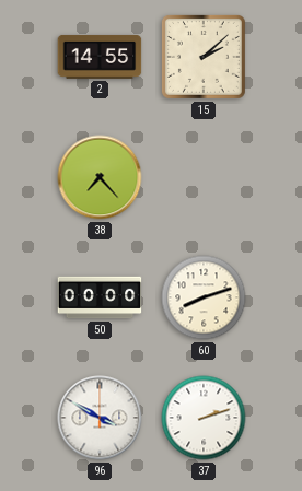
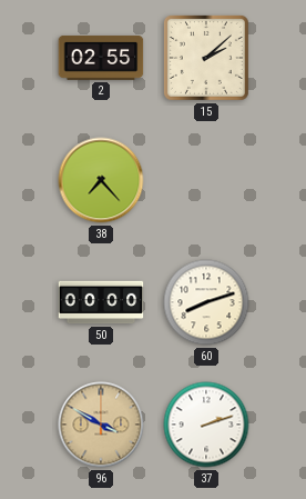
2: 14:55 -> 02:55 (101, 58)
96 dial: white -> champagne (101, 425)
